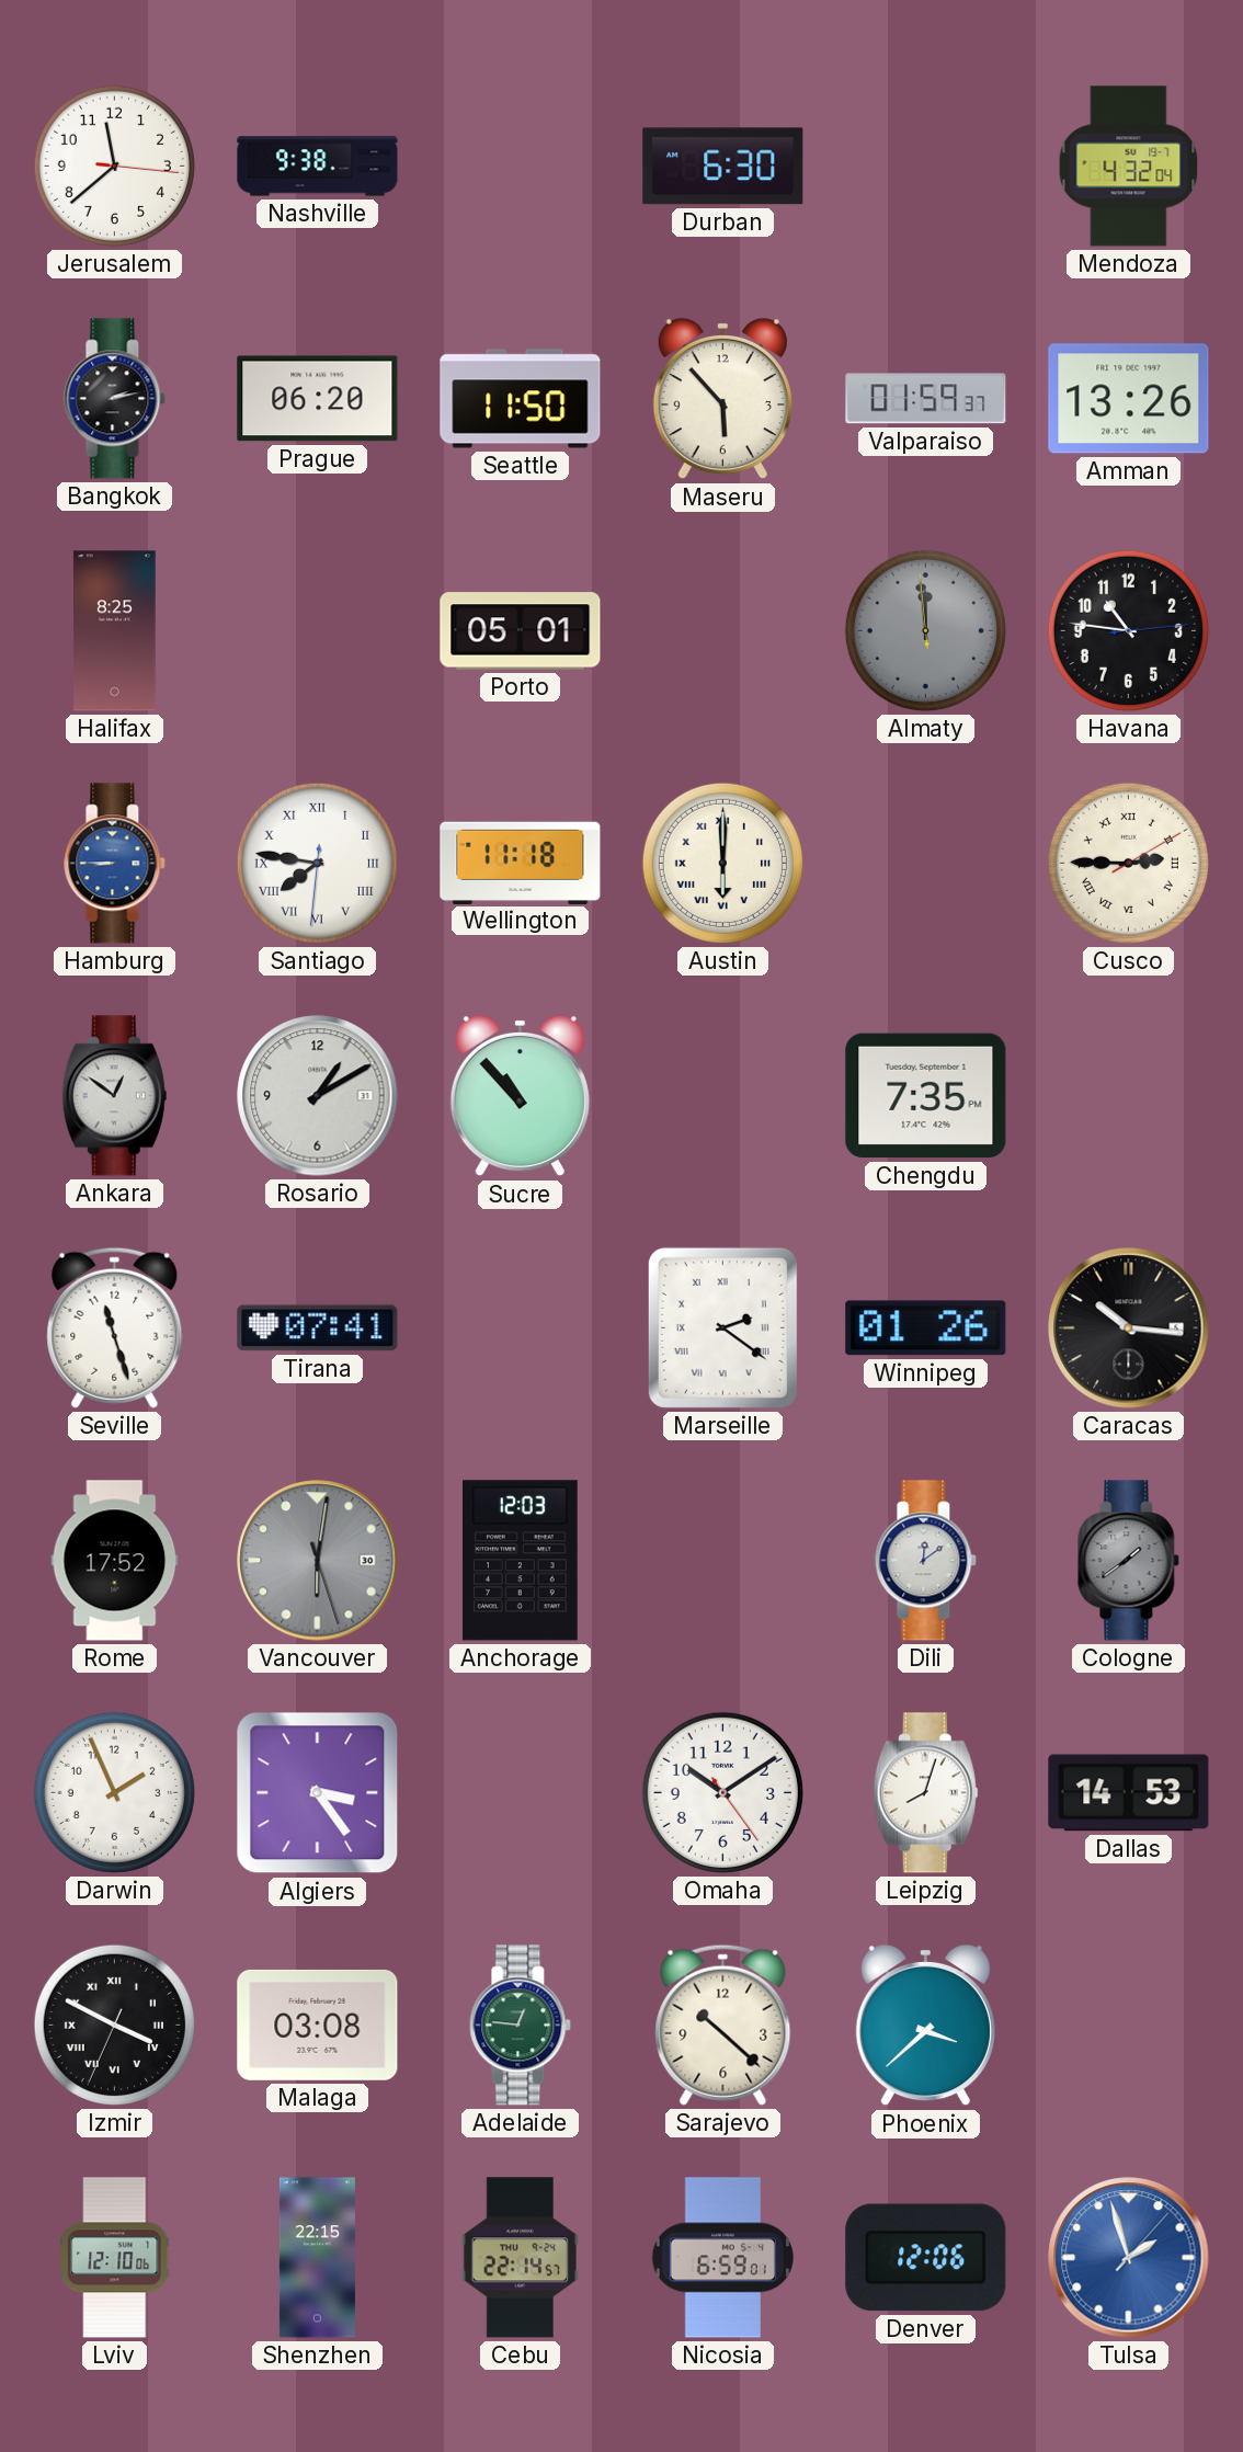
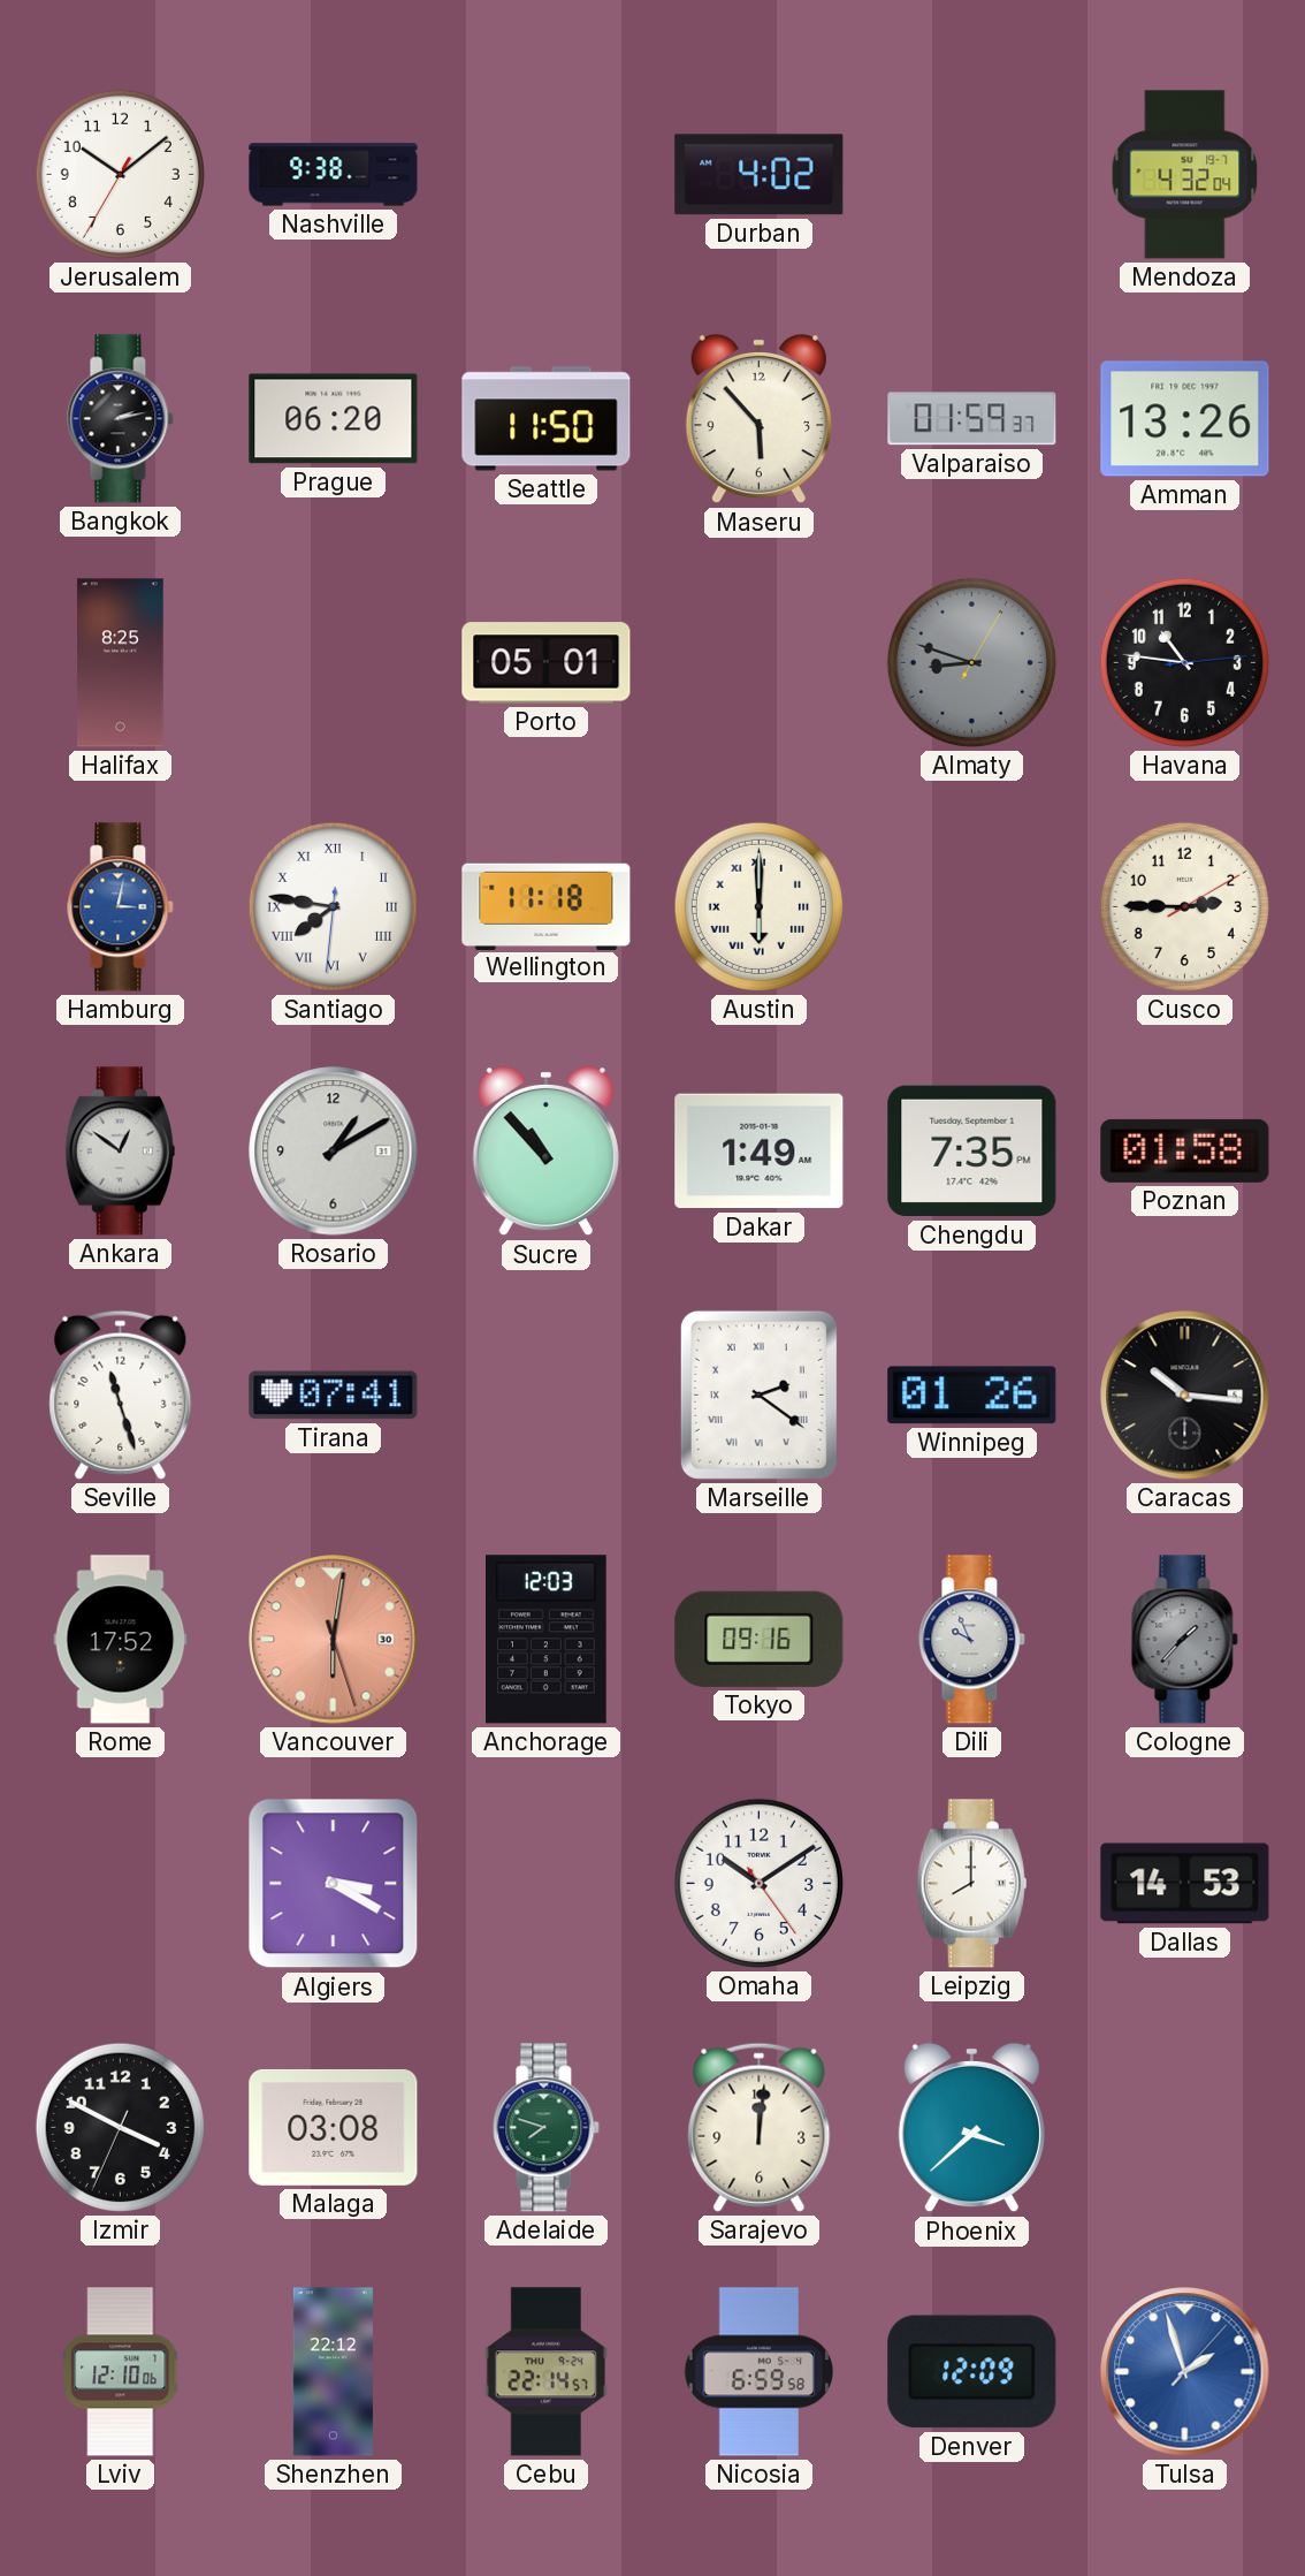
Jerusalem: 11:38 -> 10:08 (120, 174)
Durban: 6:30 -> 4:02 (760, 175)
Almaty: 11:58 -> 8:48 (971, 662)
Hamburg: 8:45 -> 3:02 (121, 907)
Cusco numerals: Roman -> Arabic (1184, 906)
Dakar: none -> 1:49 (760, 1152)
Poznan: none -> 01:58 (1185, 1150)
Vancouver dial: grey -> salmon (334, 1640)
Tokyo: none -> 09:16 (760, 1639)
Dili: 12:09 -> 9:56 (972, 1640)
Cologne: 1:39 -> 1:37 (1185, 1640)
Darwin: 1:56 -> none (114, 1792)
Algiers: 3:24 -> 3:20 (334, 1884)
Leipzig: 8:03 -> 8:00 (971, 1884)
Izmir numerals: Roman -> Arabic (120, 2127)
Adelaide: 12:46 -> 7:48 (547, 2128)
Sarajevo: 10:22 -> 12:01 (760, 2127)
Shenzhen: 22:15 -> 22:12 (333, 2372)
Nicosia: 6:59:01 -> 6:59:58 (758, 2372)
Denver: 12:06 -> 12:09 (972, 2372)
